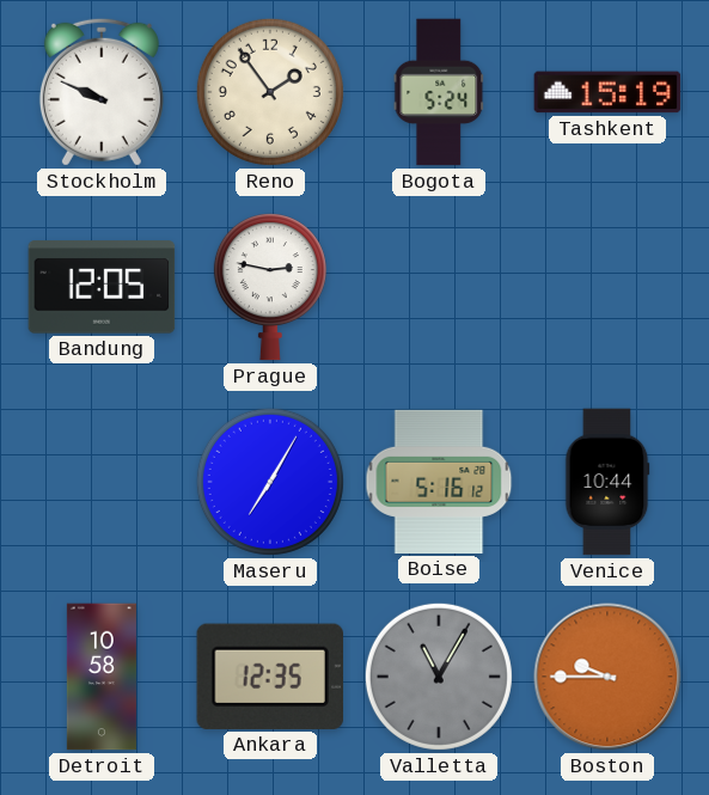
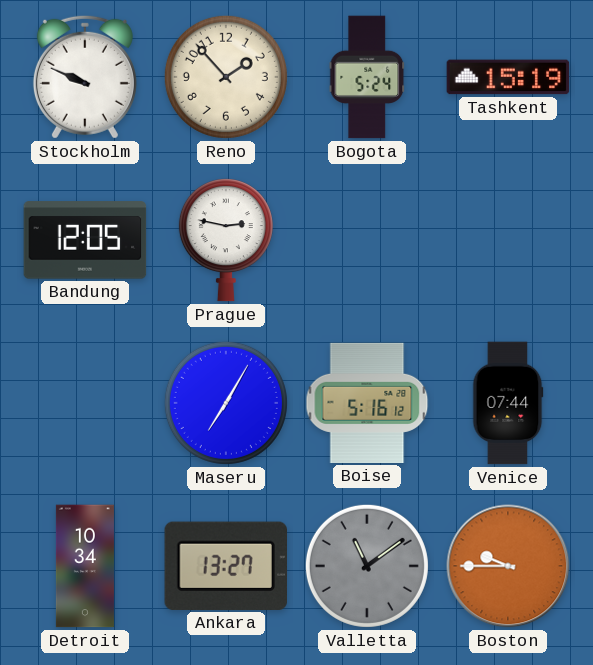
Reno: 1:54 -> 1:53 (226, 77)
Venice: 10:44 -> 07:44 (508, 403)
Detroit: 10:58 -> 10:34 (85, 566)
Ankara: 12:35 -> 13:27 (225, 566)
Valletta: 11:05 -> 11:09 (367, 566)
